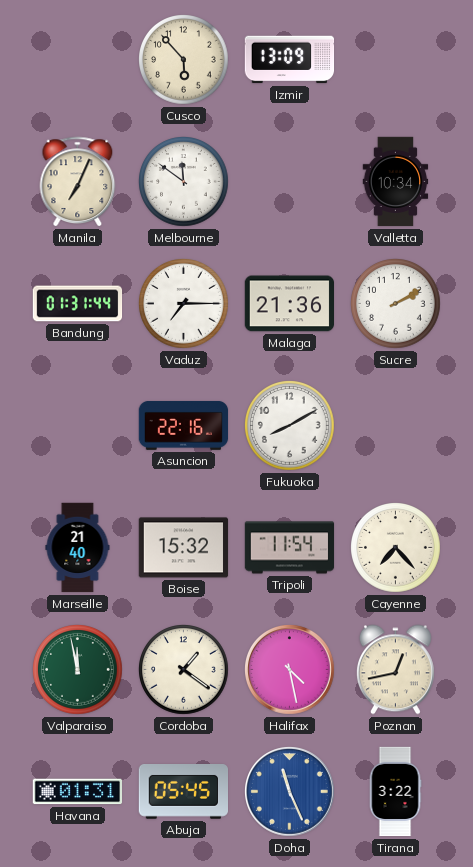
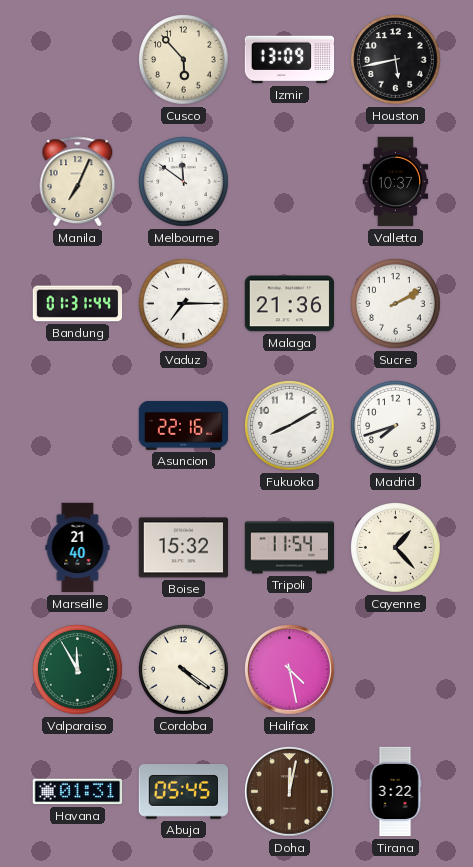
Houston: none -> 5:43 (396, 60)
Valletta: 10:34 -> 10:37 (396, 182)
Madrid: none -> 7:42 (396, 426)
Cayenne: 7:23 -> 1:23 (396, 548)
Valparaiso: 11:58 -> 11:55 (78, 670)
Cordoba: 1:21 -> 4:21 (184, 670)
Poznan: 12:43 -> none (395, 670)
Doha: 11:26 -> 12:02 (290, 792)
Doha dial: blue -> brown (290, 792)
